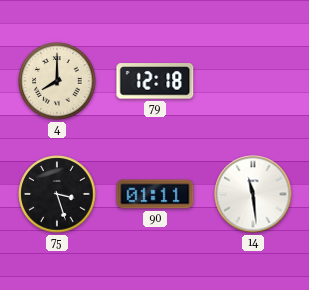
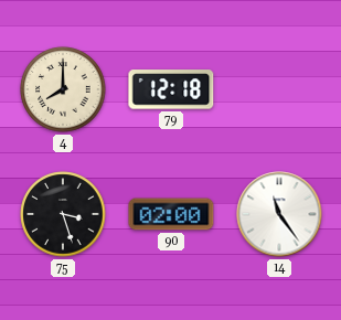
90: 01:11 -> 02:00 (171, 214)
14: 11:29 -> 11:24 (279, 214)
